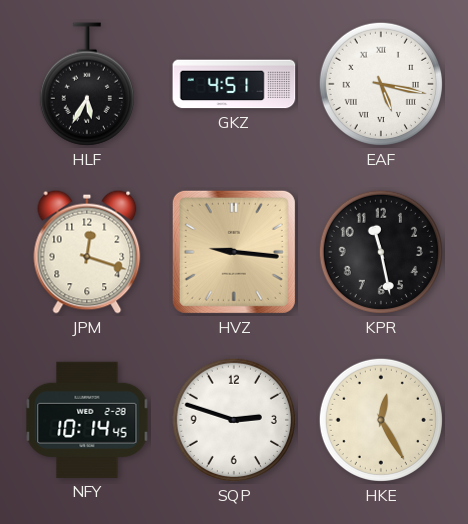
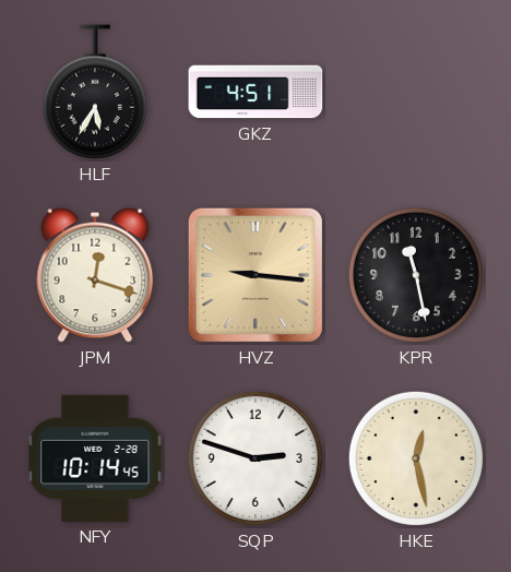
EAF: 5:17 -> none (381, 84)
HKE: 12:25 -> 12:28 (416, 458)
